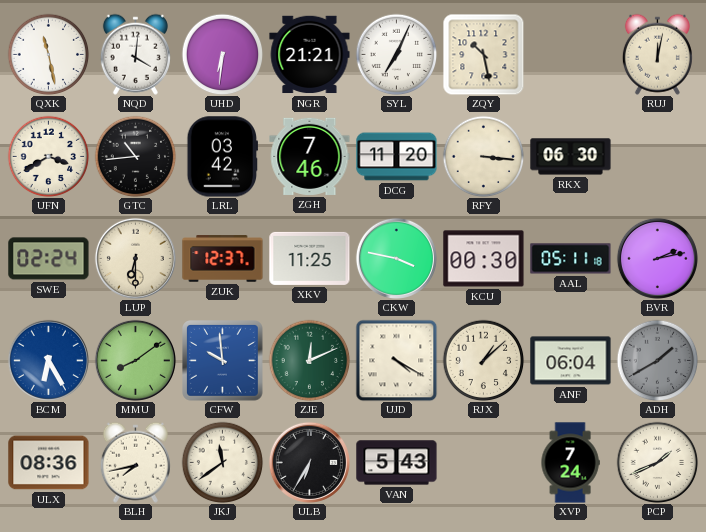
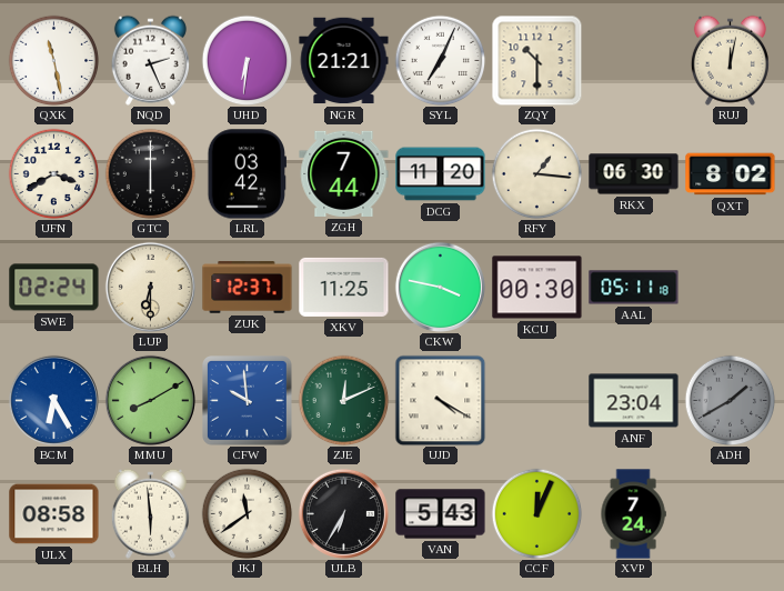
NQD: 4:01 -> 2:26 (150, 60)
ZQY: 10:28 -> 10:30 (536, 60)
GTC: 10:44 -> 6:00 (150, 173)
ZGH: 7:46 -> 7:44 (344, 173)
RFY: 3:16 -> 1:16 (536, 173)
QXT: none -> 8:02 (731, 174)
BVR: 2:13 -> none (657, 258)
MMU: 8:09 -> 8:10 (150, 400)
RJX: 1:08 -> none (483, 360)
ANF: 06:04 -> 23:04 (634, 401)
ULX: 08:36 -> 08:58 (54, 514)
BLH: 7:43 -> 5:59 (150, 513)
CCF: none -> 12:04 (536, 513)
PCP: 1:41 -> none (657, 462)
